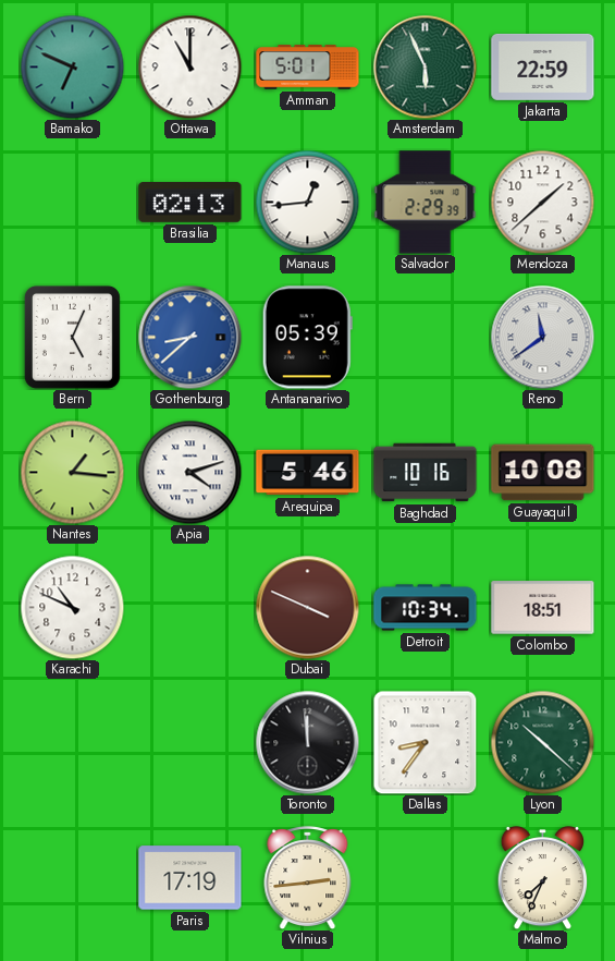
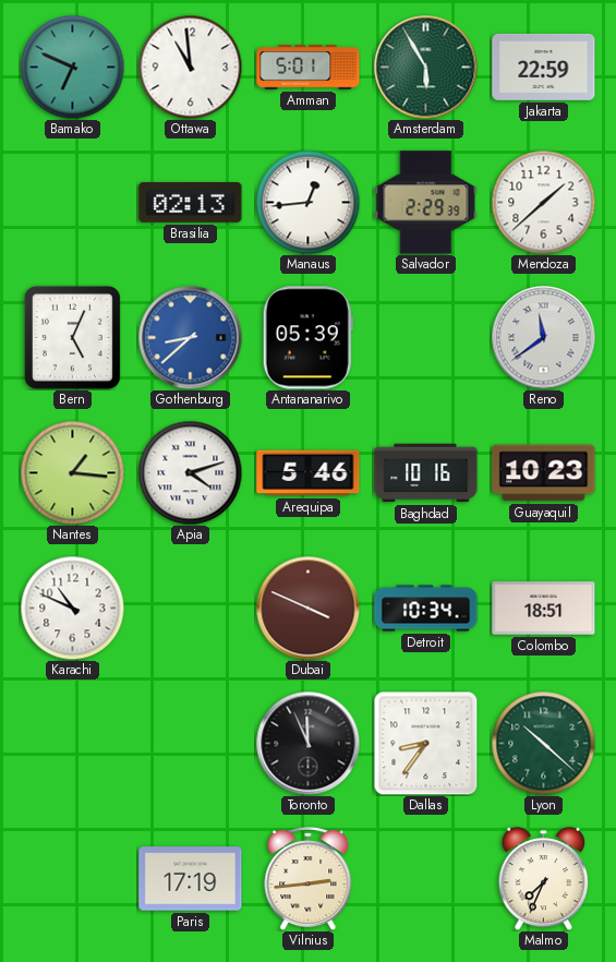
Ottawa: 11:00 -> 10:59 (190, 67)
Amsterdam: 5:56 -> 5:55 (425, 67)
Guayaquil: 10:08 -> 10:23 (544, 473)
Toronto: 11:59 -> 11:56 (307, 743)
